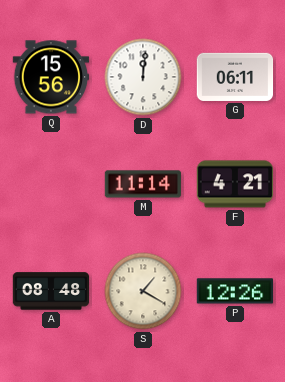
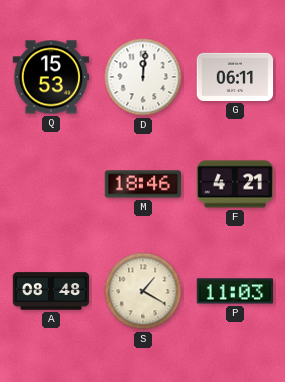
Q: 15:56 -> 15:53 (51, 77)
M: 11:14 -> 18:46 (143, 184)
P: 12:26 -> 11:03 (235, 291)
